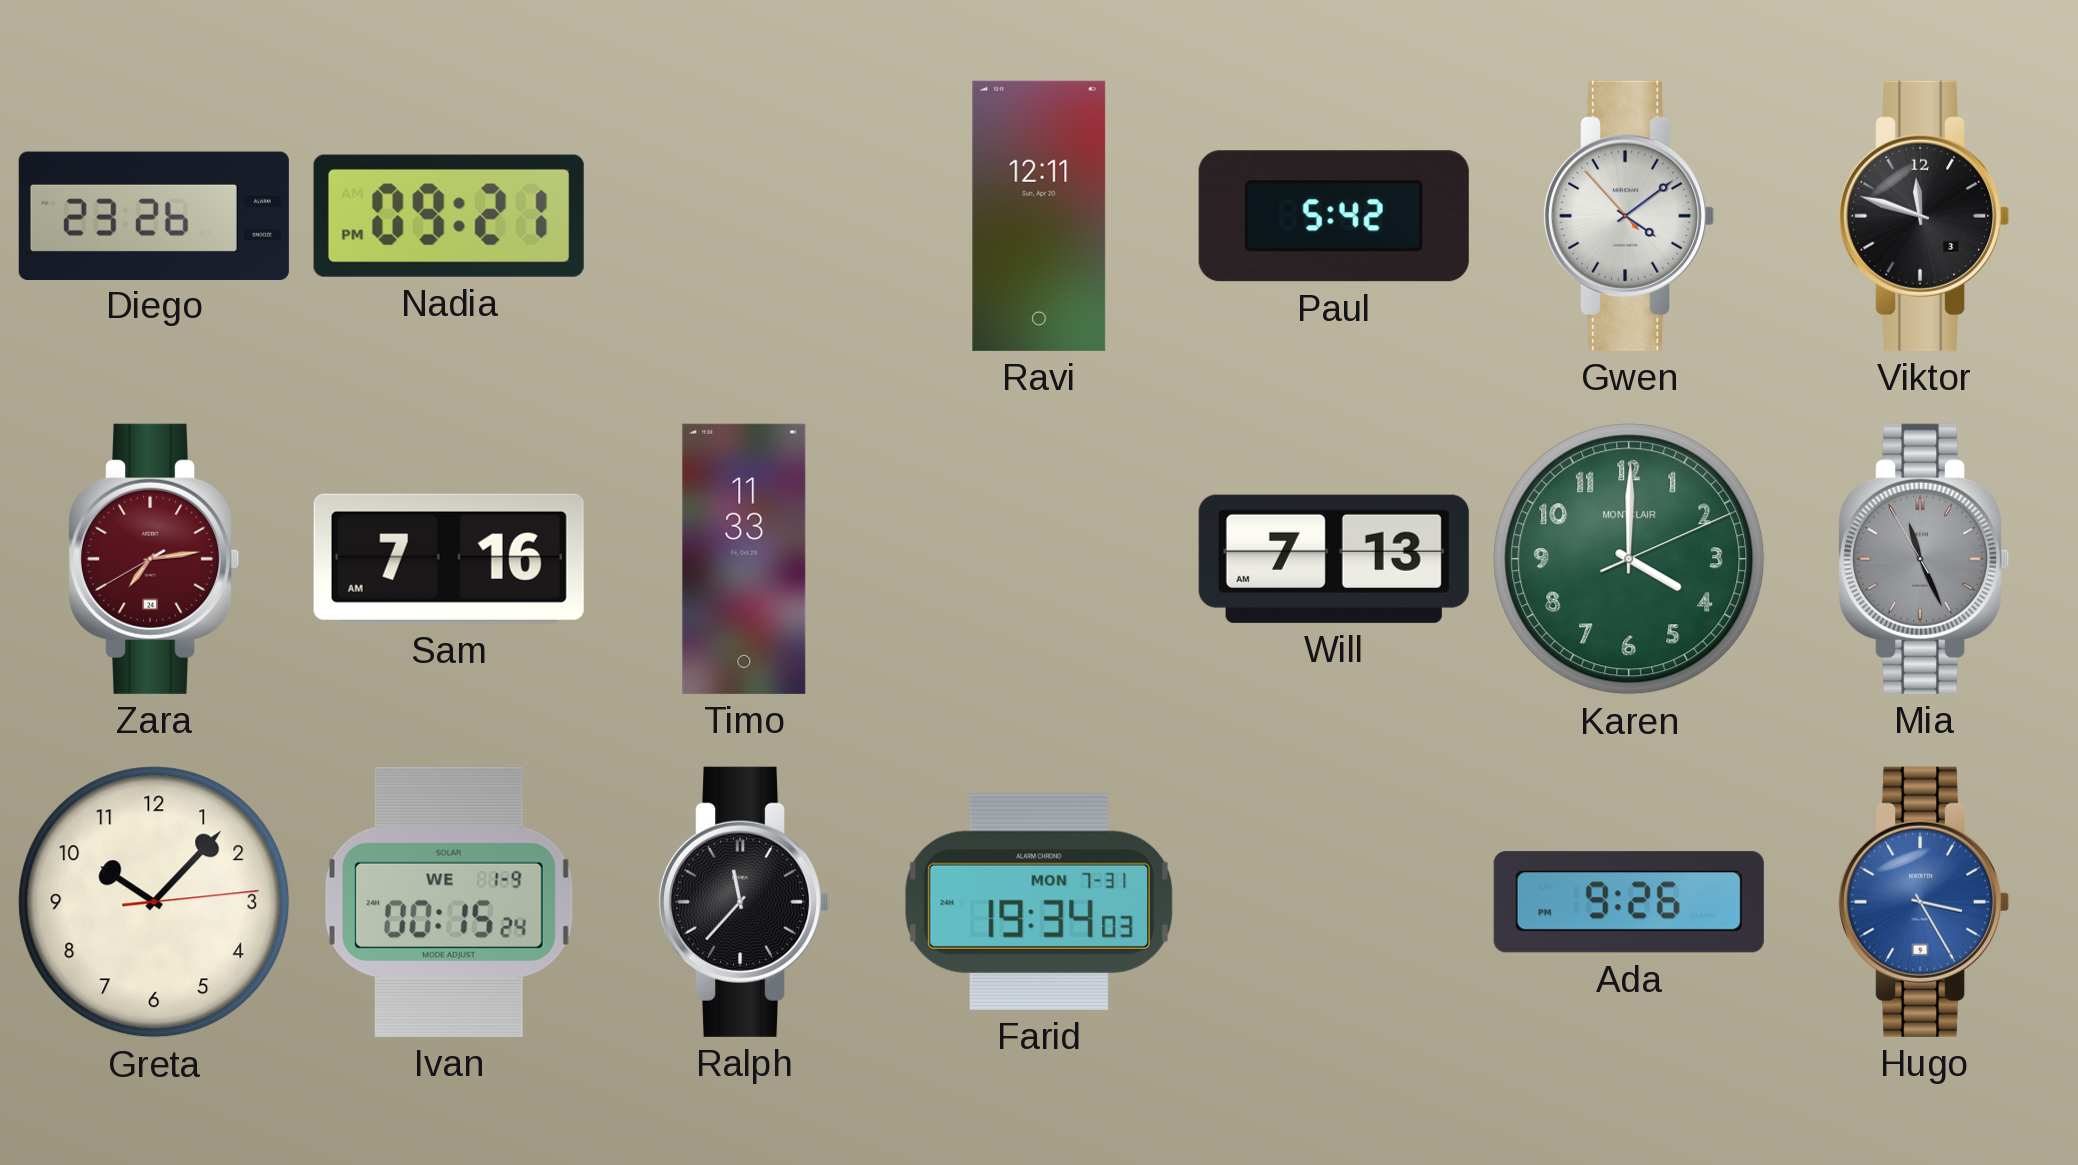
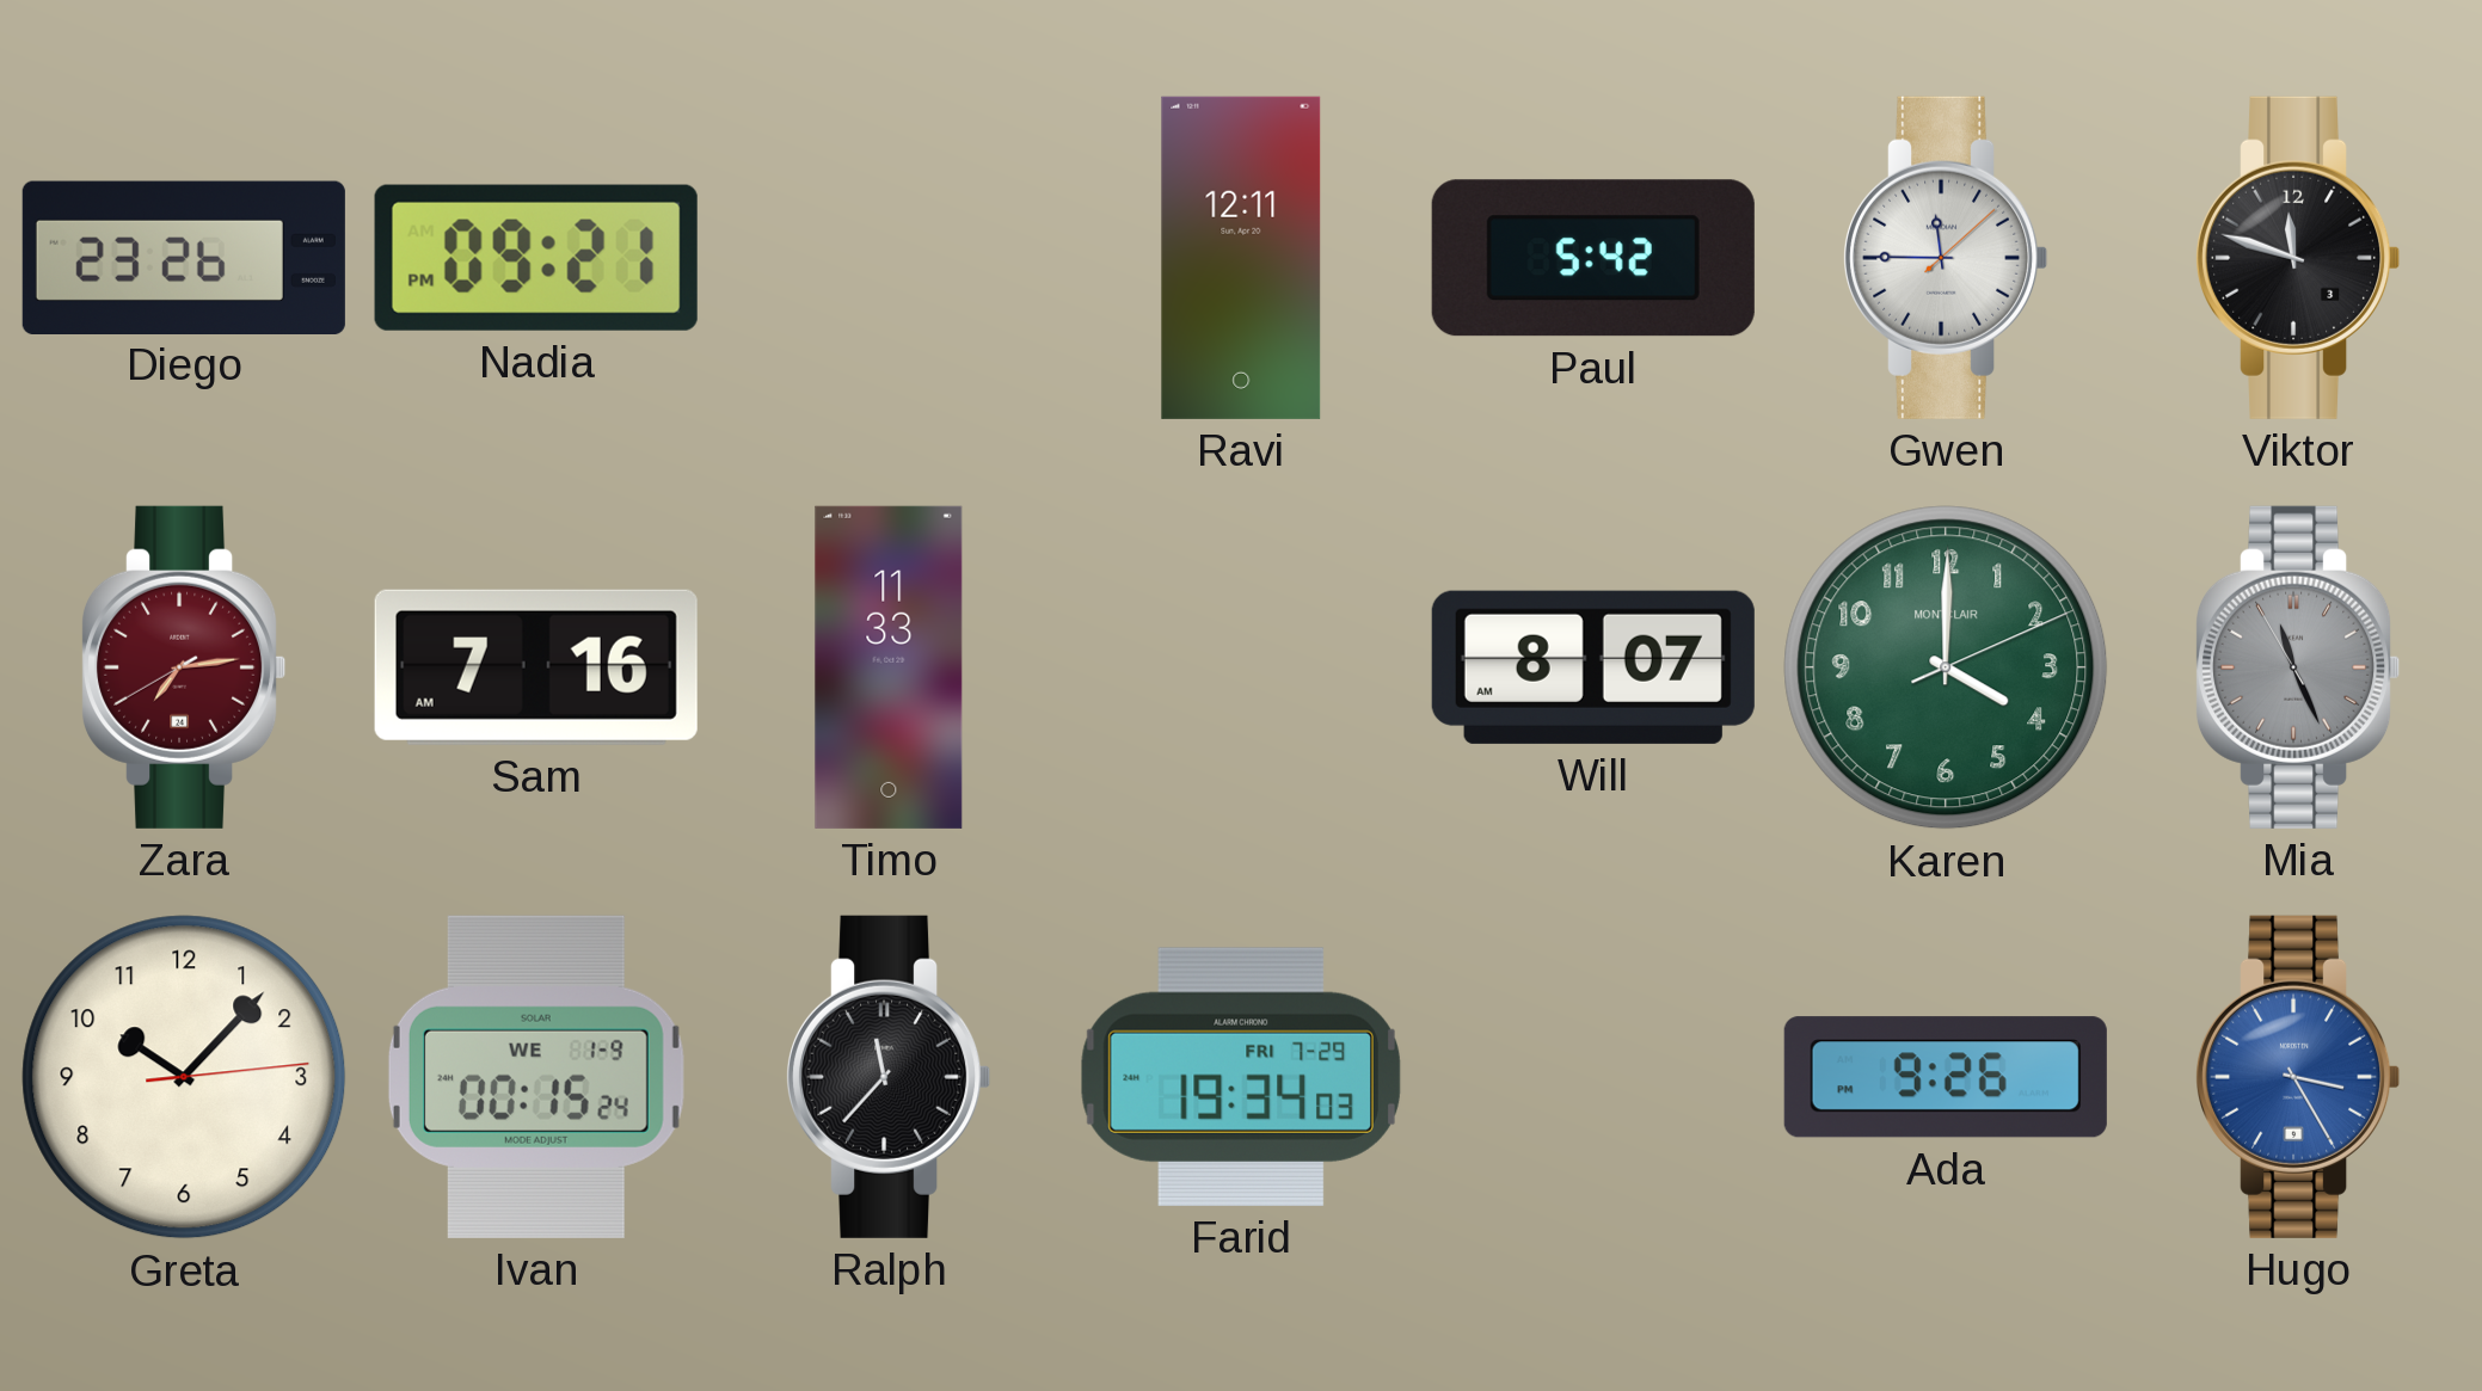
Gwen: 4:08 -> 11:45 (1947, 258)
Will: 7:13 -> 8:07 (1593, 667)
Farid date: MON 7-31 -> FRI 7-29 (1241, 1077)
